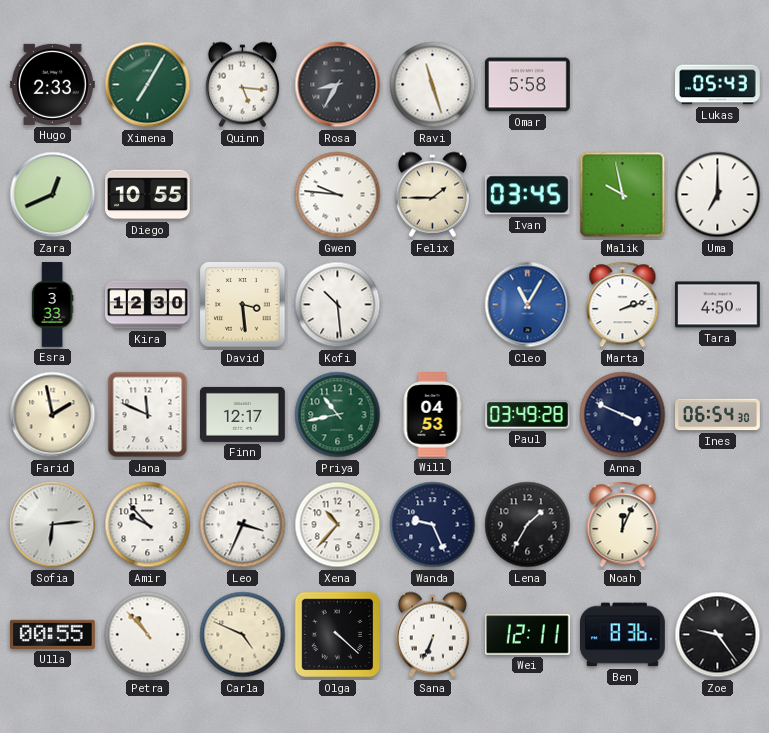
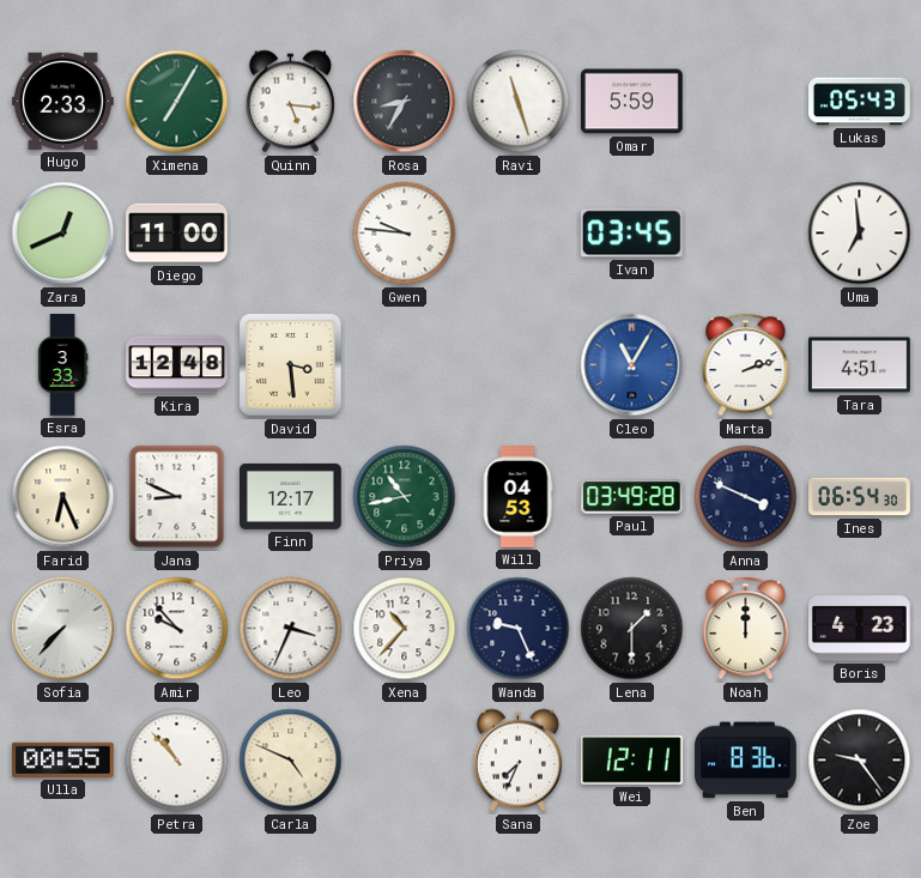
Omar: 5:58 -> 5:59 (631, 102)
Diego: 10:55 -> 11:00 (177, 234)
Felix: 1:45 -> none (432, 195)
Malik: 9:58 -> none (623, 195)
Uma: 7:00 -> 6:59 (860, 234)
Kira: 12:30 -> 12:48 (177, 365)
Kofi: 10:29 -> none (338, 305)
Tara: 4:50 -> 4:51 (860, 365)
Farid: 1:58 -> 6:26 (63, 497)
Jana: 11:49 -> 8:49 (177, 497)
Sofia: 6:14 -> 7:37 (63, 629)
Lena: 1:35 -> 1:30 (632, 629)
Noah: 12:04 -> 12:00 (746, 629)
Boris: none -> 4:23 (860, 629)
Olga: 4:22 -> none (338, 635)
Sana: 6:34 -> 7:34 (517, 761)
